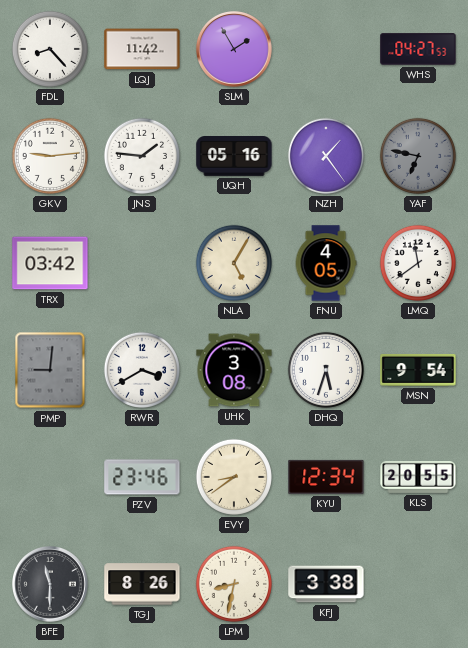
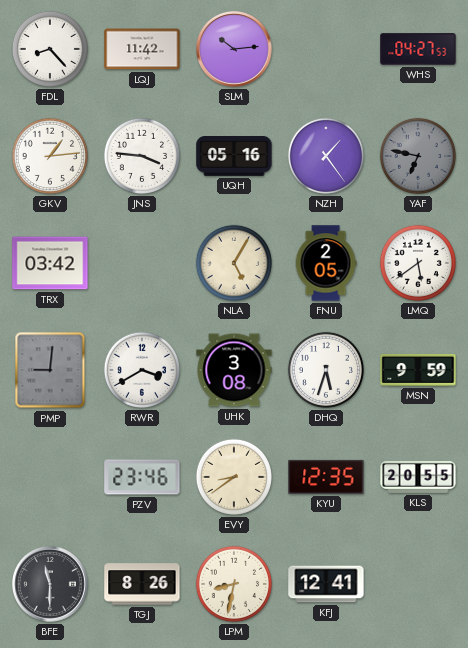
SLM: 1:55 -> 10:14 (235, 50)
GKV: 9:14 -> 1:14 (50, 156)
JNS: 1:46 -> 3:46 (142, 156)
FNU: 4:05 -> 2:05 (326, 263)
LMQ: 11:39 -> 5:39 (418, 263)
MSN: 9:54 -> 9:59 (418, 371)
KYU: 12:34 -> 12:35 (326, 477)
KFJ: 3:38 -> 12:41 (326, 584)
